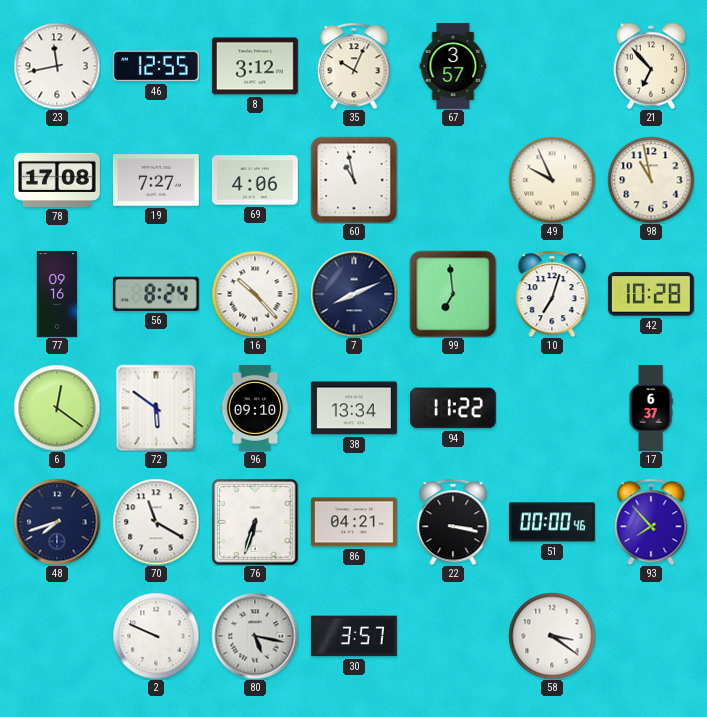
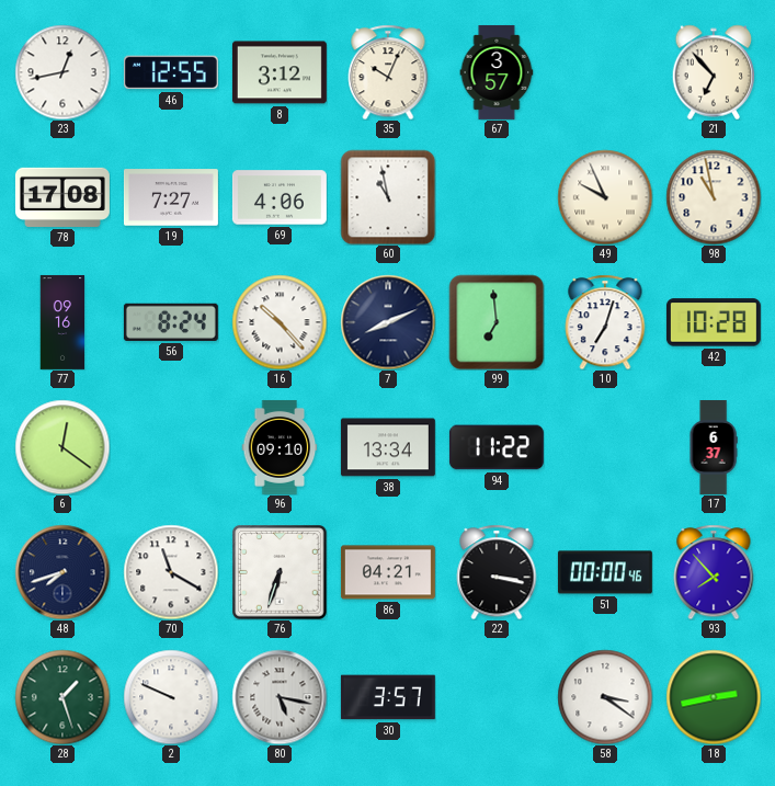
23: 11:43 -> 12:43 (62, 72)
72: 5:51 -> none (156, 408)
28: none -> 1:27 (62, 697)
18: none -> 2:43 (714, 697)
